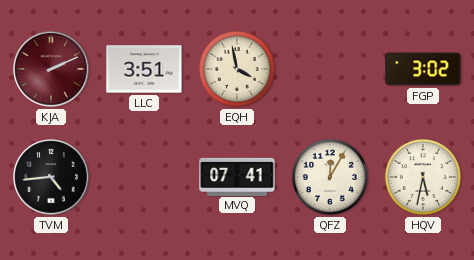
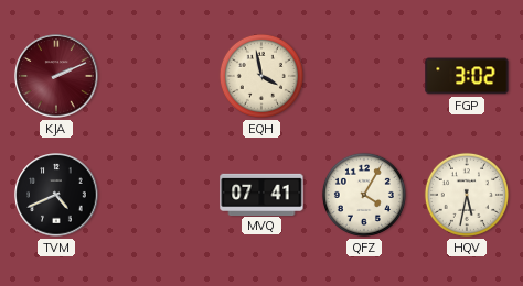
LLC: 3:51 -> none (144, 69)
TVM: 4:44 -> 4:41 (56, 195)
QFZ: 12:05 -> 4:05 (364, 195)
